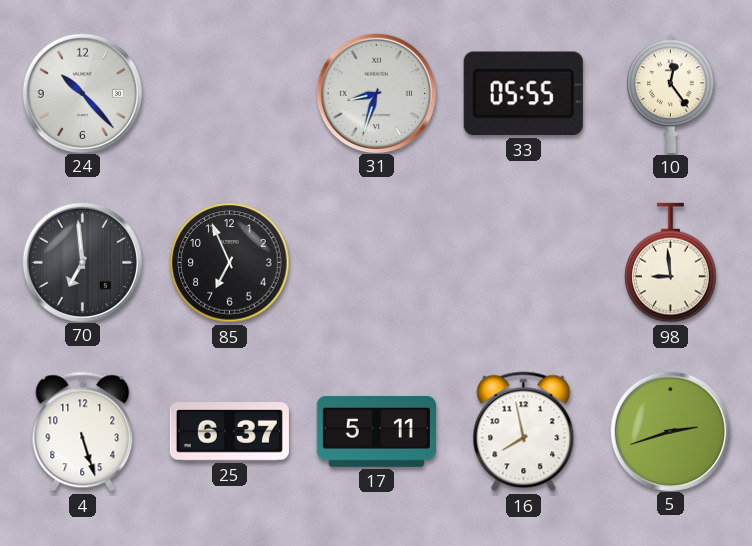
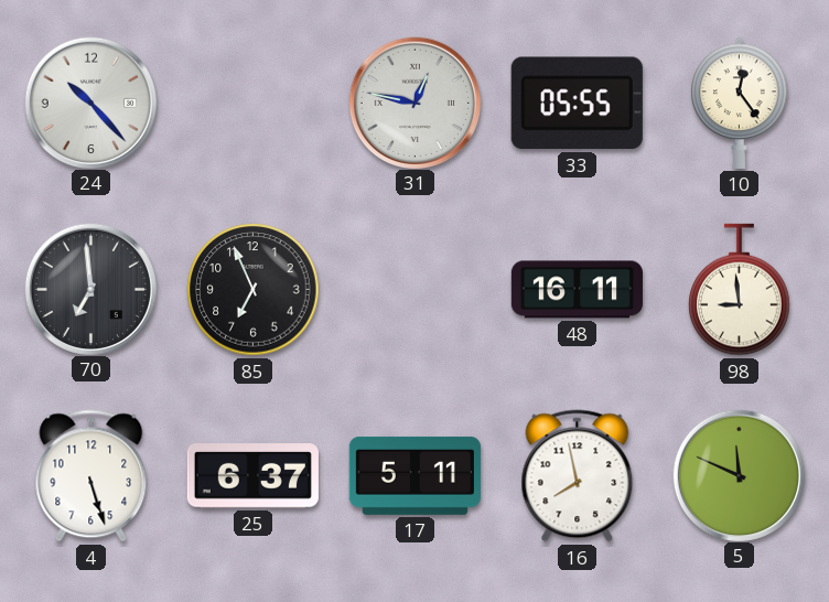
31: 8:33 -> 12:47 (415, 103)
48: none -> 16:11 (577, 290)
5: 2:42 -> 11:49 (739, 475)
